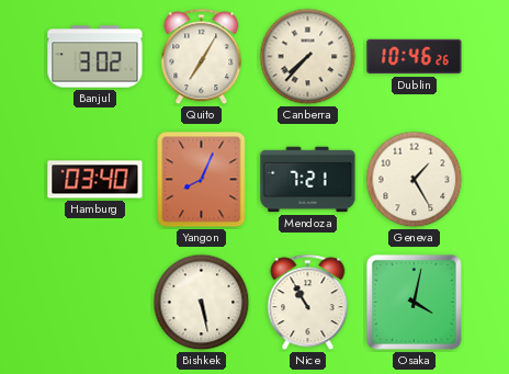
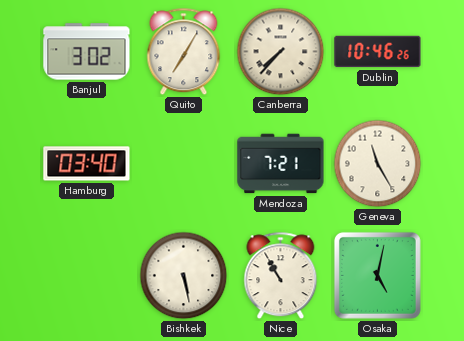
Yangon: 8:04 -> none (202, 180)
Geneva: 1:25 -> 11:25 (378, 164)
Osaka: 4:02 -> 5:02 (377, 275)
